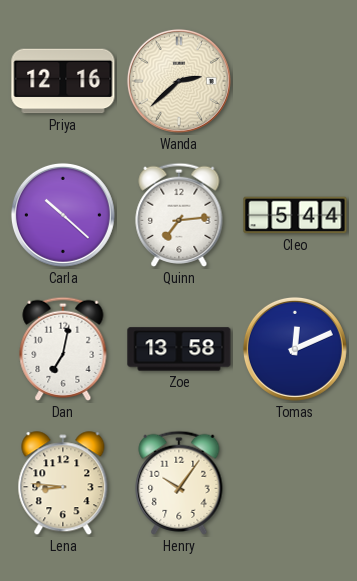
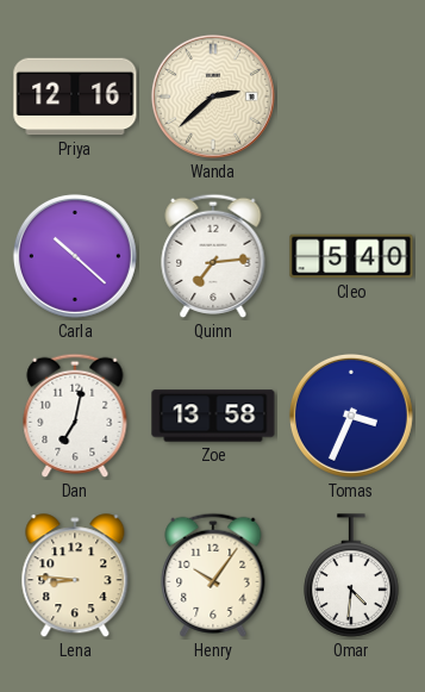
Cleo: 5:44 -> 5:40 (351, 256)
Tomas: 12:11 -> 3:34 (351, 416)
Omar: none -> 4:31 (351, 575)
